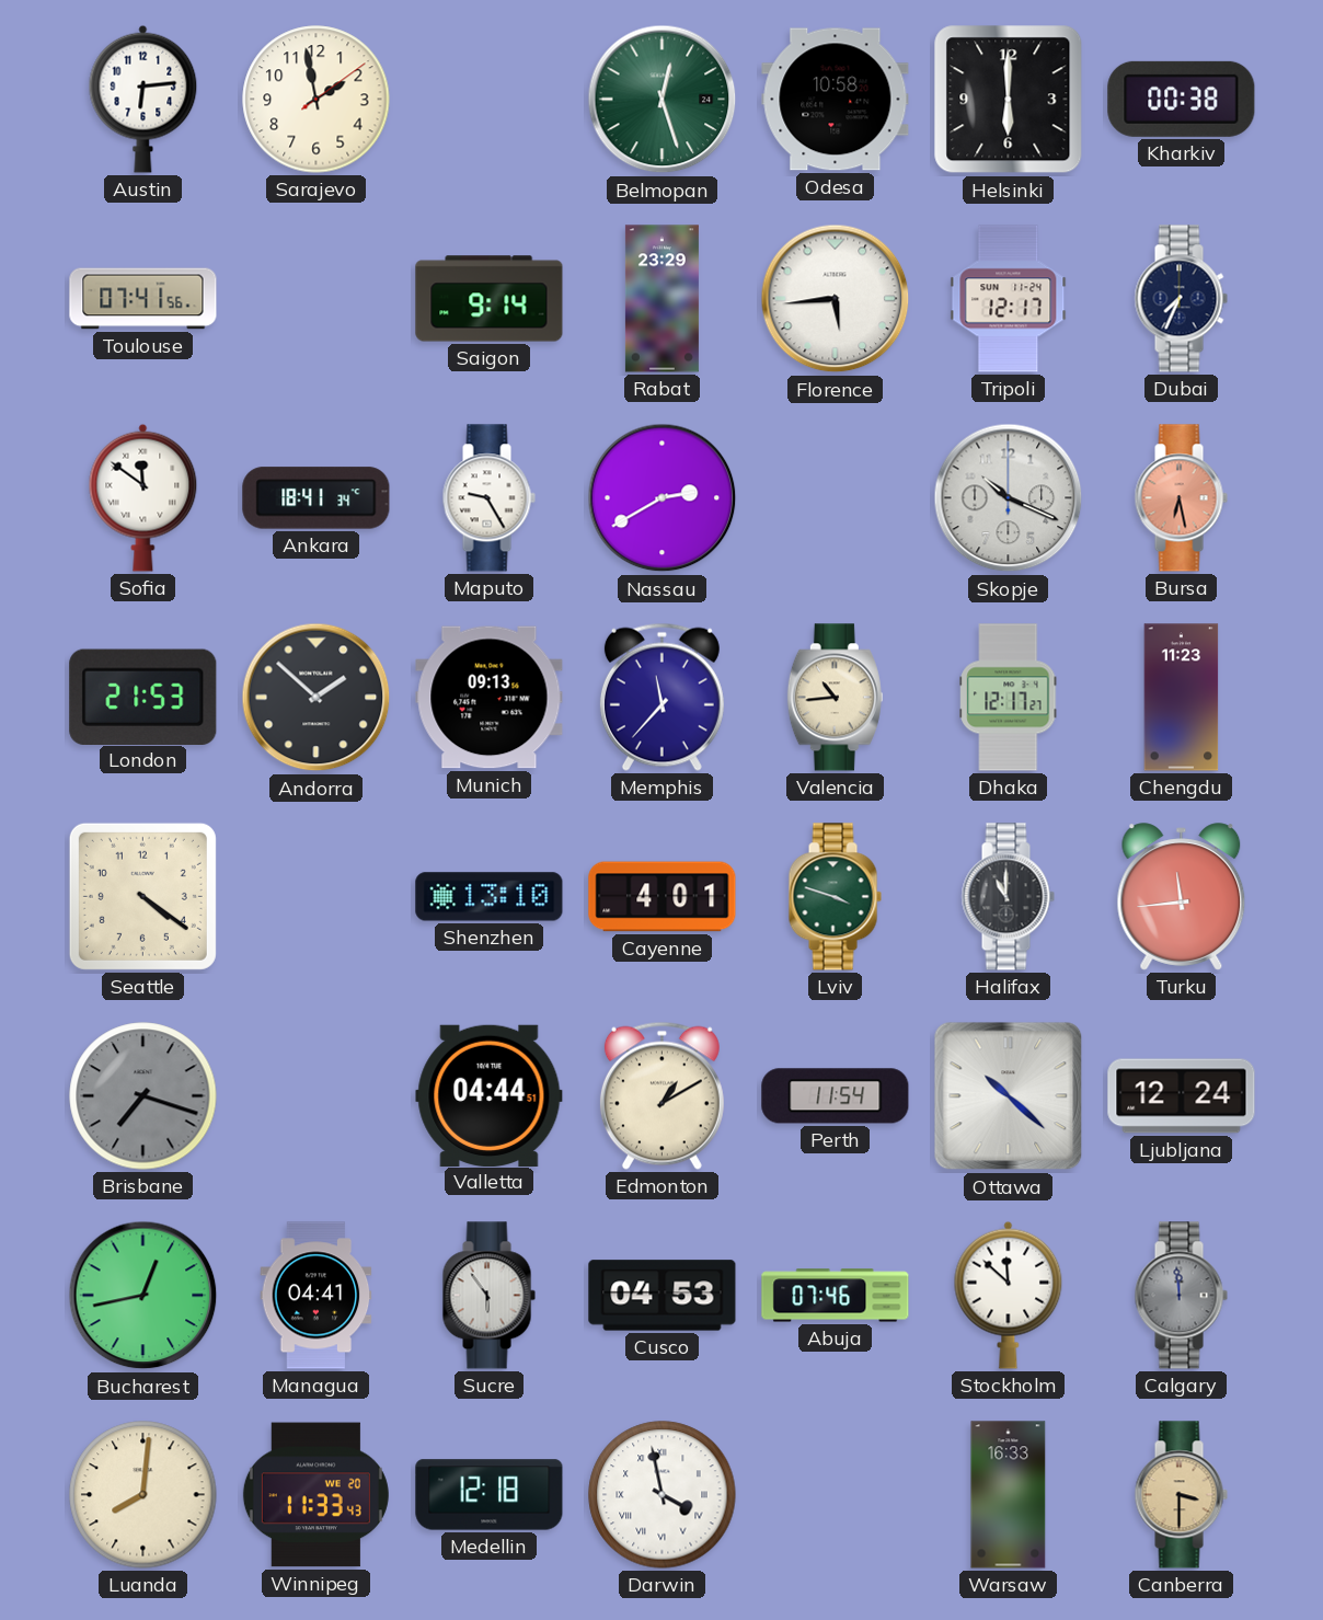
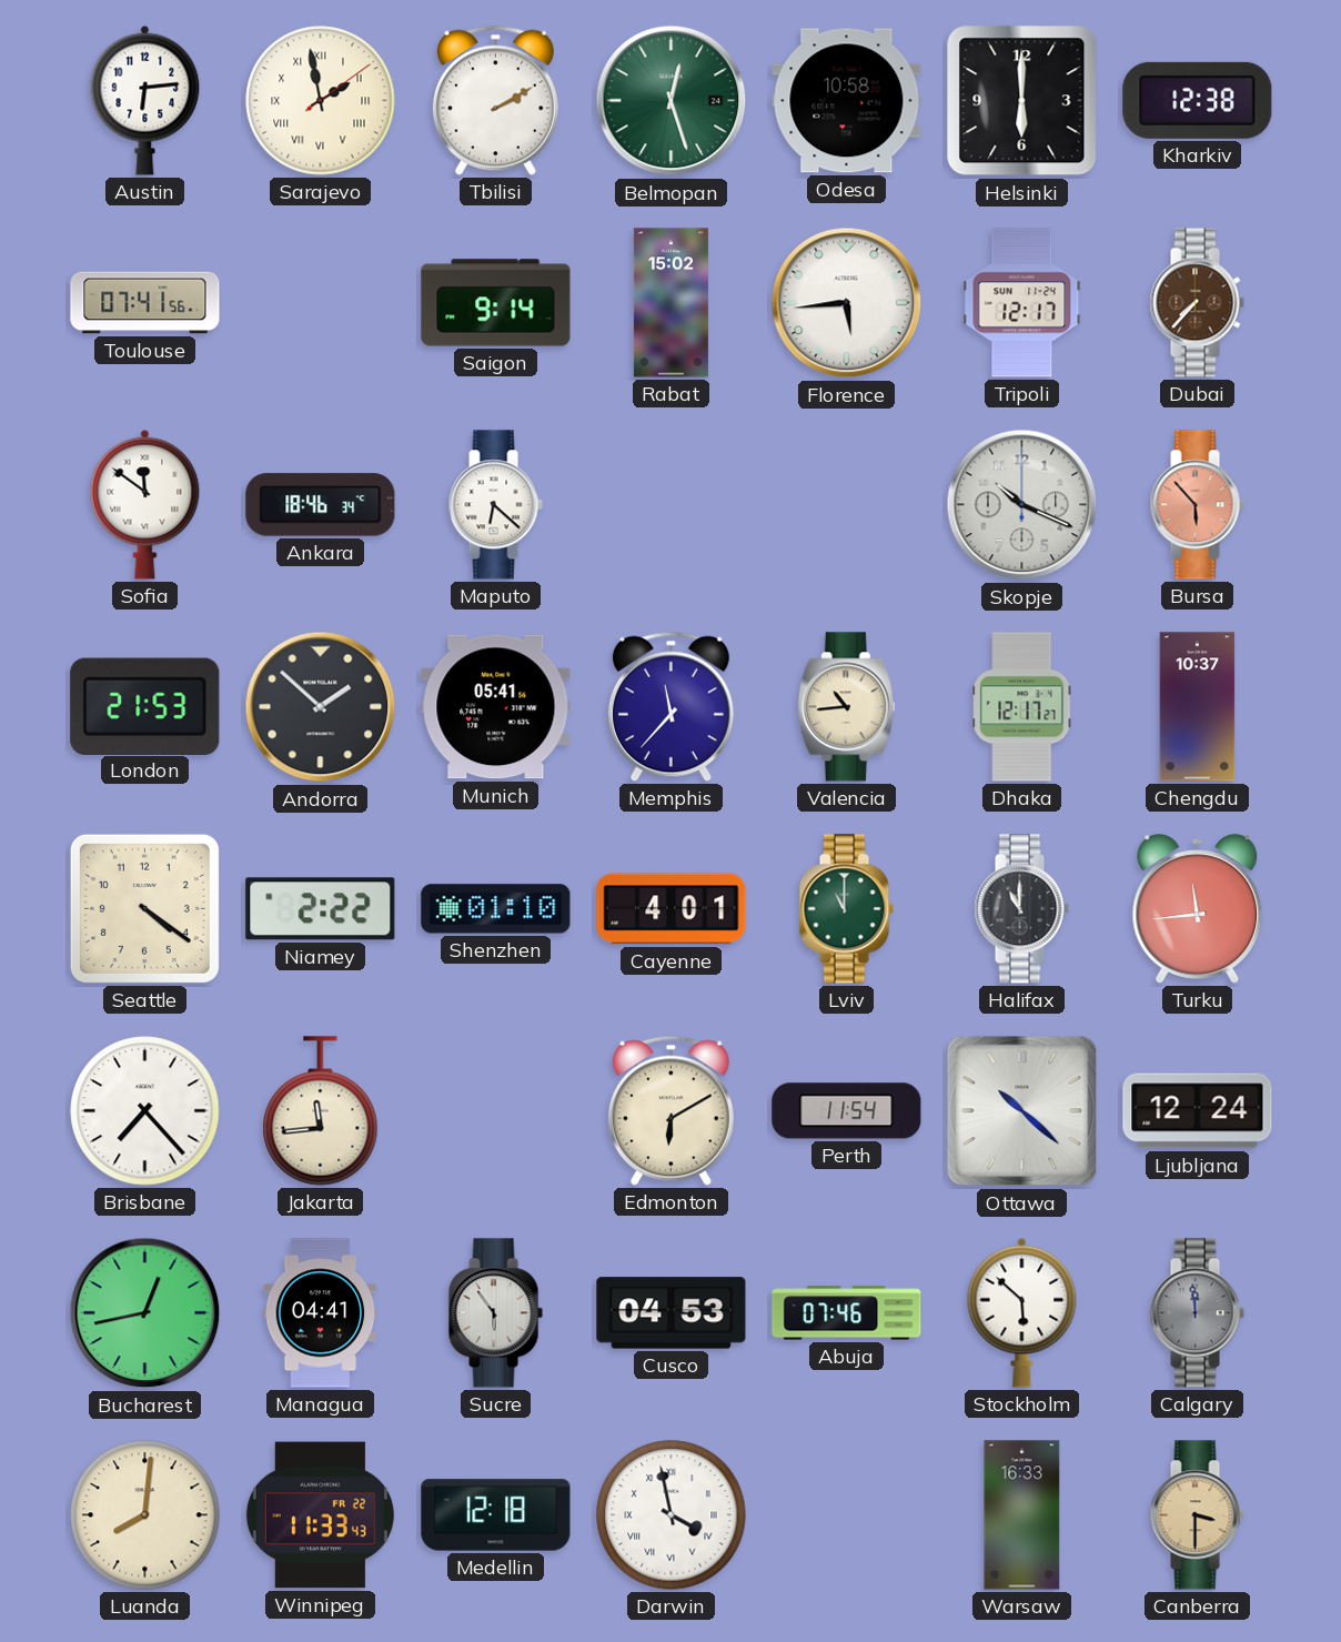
Sarajevo numerals: Arabic -> Roman (321, 101)
Tbilisi: none -> 2:10 (495, 100)
Kharkiv: 00:38 -> 12:38 (1198, 100)
Rabat: 23:29 -> 15:02 (670, 303)
Dubai: 7:34 -> 7:37 (1197, 303)
Dubai dial: navy -> brown (1197, 303)
Ankara: 18:41 -> 18:46 (321, 505)
Maputo: 9:25 -> 6:22 (495, 505)
Nassau: 2:40 -> none (663, 498)
Bursa: 6:28 -> 5:53 (1197, 505)
Munich: 09:13 -> 05:41 (496, 707)
Chengdu: 11:23 -> 10:37 (1198, 707)
Niamey: none -> 2:22 (321, 909)
Shenzhen: 13:10 -> 01:10 (496, 909)
Lviv: 3:48 -> 11:00 (846, 909)
Brisbane: 7:18 -> 7:23 (145, 1111)
Brisbane dial: grey -> white (145, 1111)
Jakarta: none -> 11:44 (321, 1111)
Valletta: 04:44 -> none (490, 1095)
Edmonton: 1:10 -> 6:10 (670, 1110)
Stockholm: 11:52 -> 5:52 (1022, 1312)
Winnipeg date: WE 20 -> FR 22 (320, 1515)
